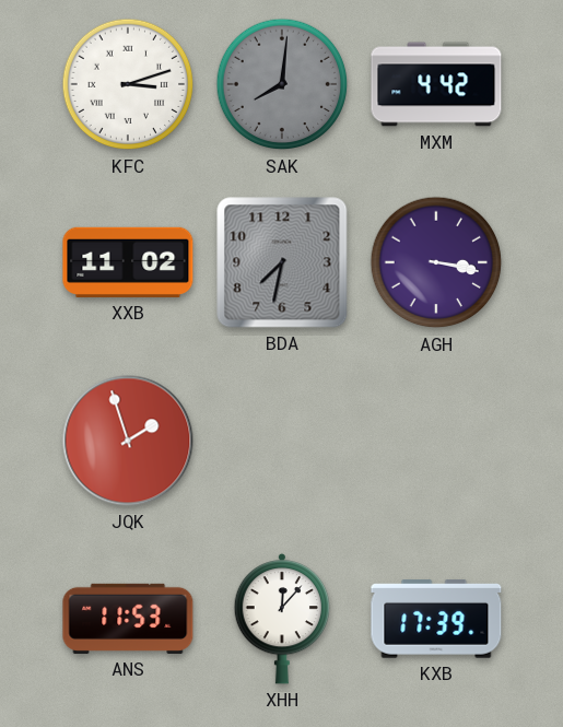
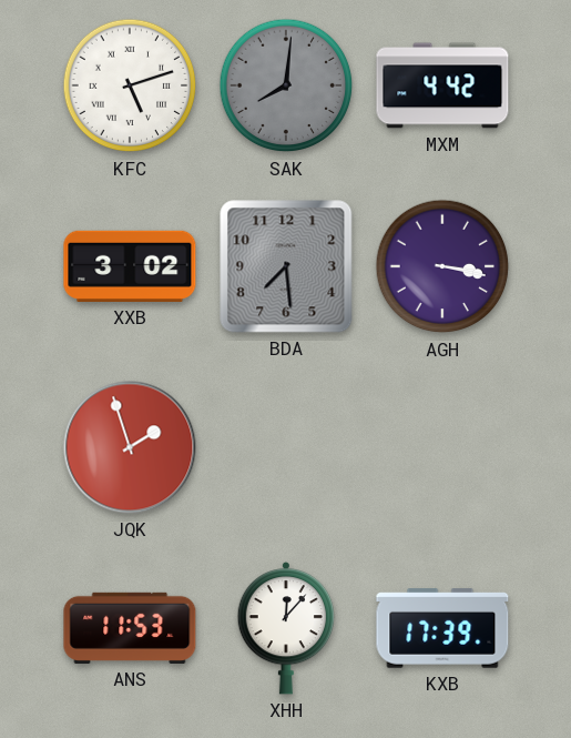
KFC: 3:12 -> 5:12 (130, 85)
XXB: 11:02 -> 3:02 (130, 266)
BDA: 7:32 -> 7:29 (286, 266)
